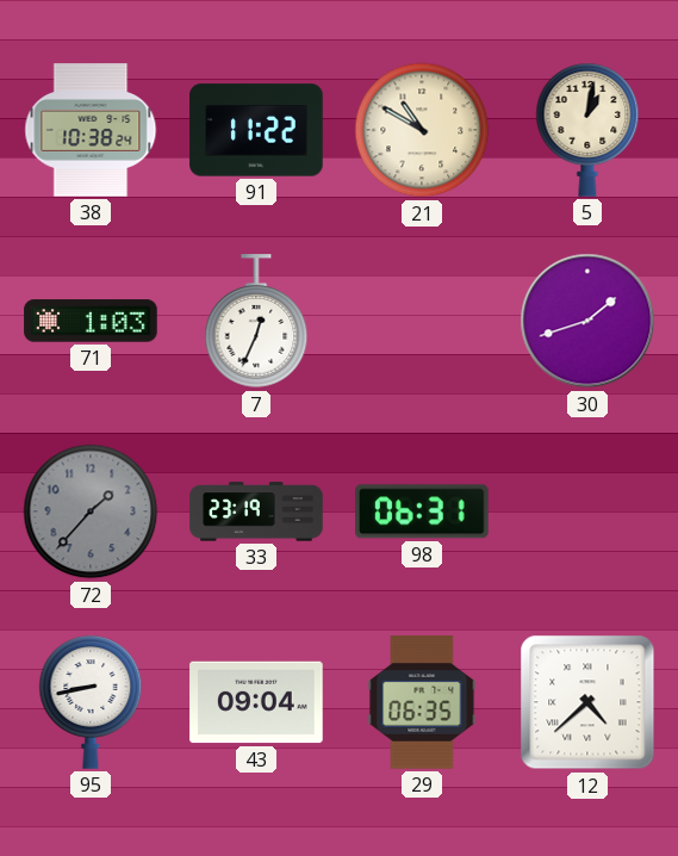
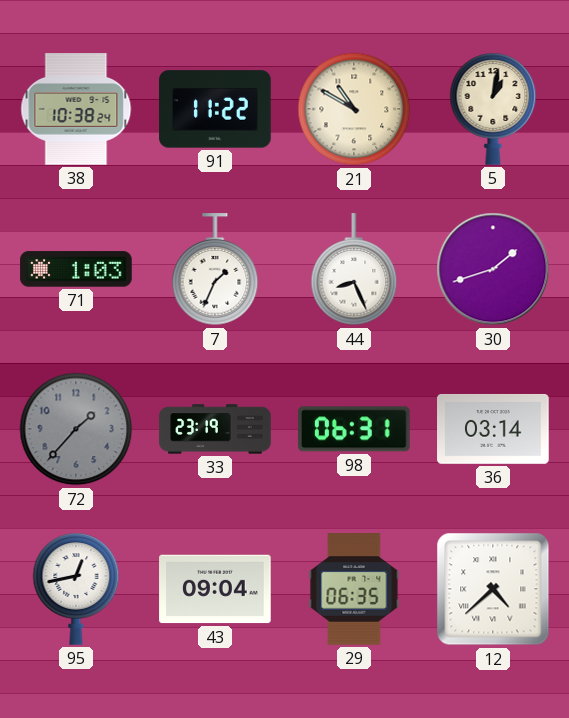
7: 12:34 -> 1:34 (215, 270)
44: none -> 8:26 (354, 270)
36: none -> 03:14 (493, 429)
95: 8:43 -> 12:43 (76, 589)
